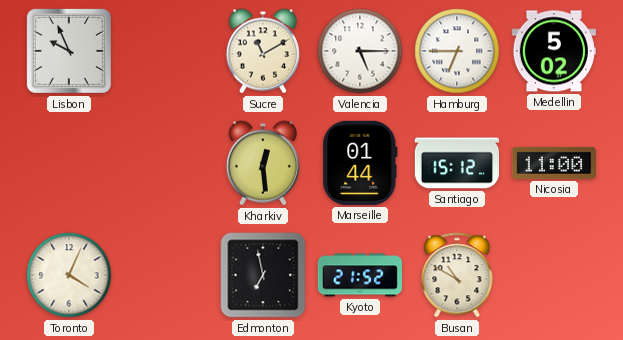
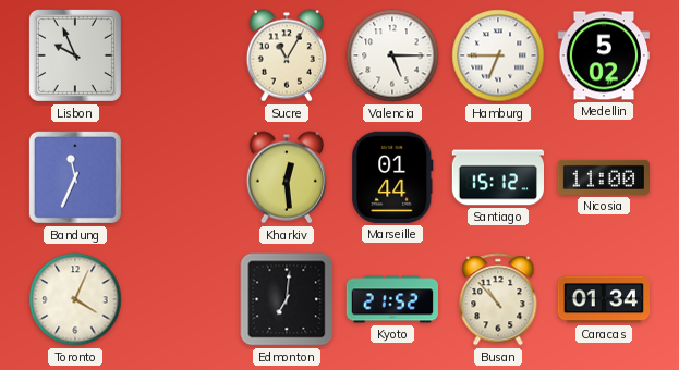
Sucre: 11:10 -> 11:05 (287, 55)
Bandung: none -> 11:34 (75, 177)
Edmonton: 6:58 -> 7:01 (287, 299)
Busan: 10:50 -> 10:53 (498, 299)
Caracas: none -> 01:34 (603, 299)
